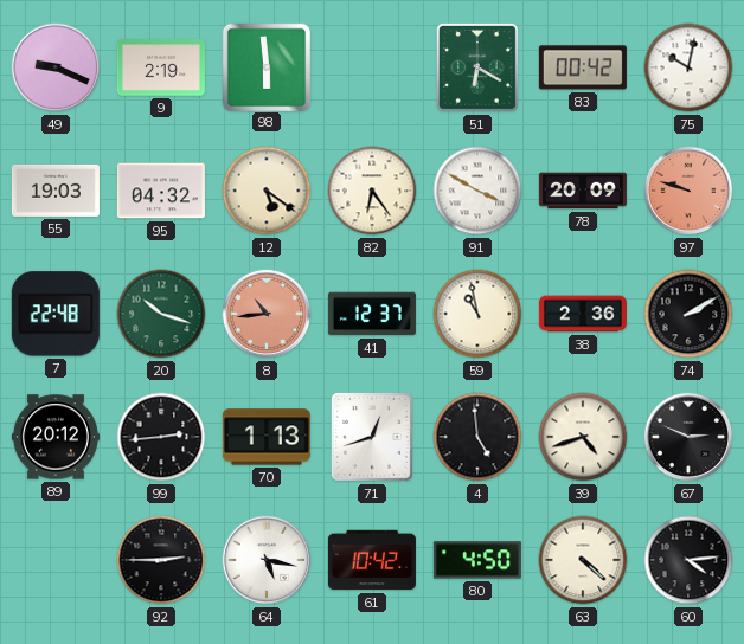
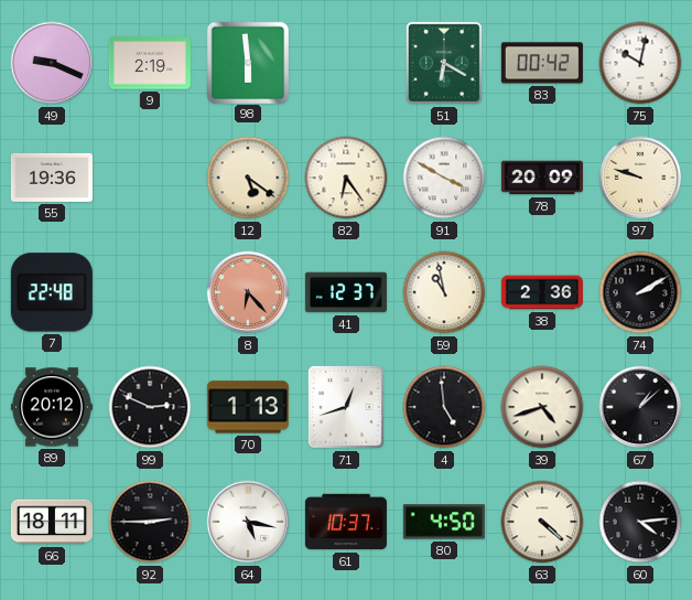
55: 19:03 -> 19:36 (52, 178)
95: 04:32 -> none (161, 191)
97 dial: salmon -> cream (640, 178)
20: 10:18 -> none (161, 314)
8: 10:44 -> 6:23 (248, 292)
99: 2:44 -> 2:49 (150, 407)
67: 2:49 -> 1:08 (640, 407)
66: none -> 18:11 (52, 522)
61: 10:42 -> 10:37 (346, 522)
